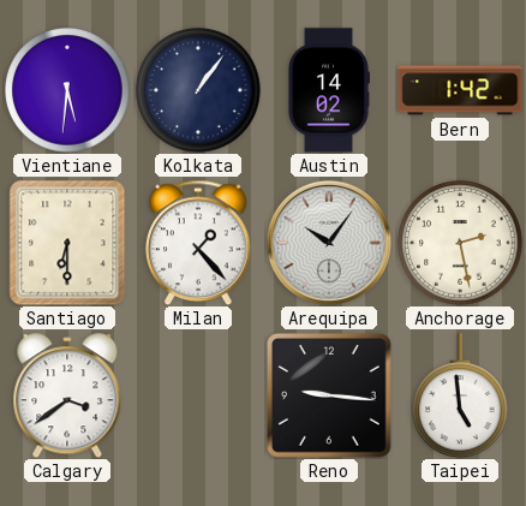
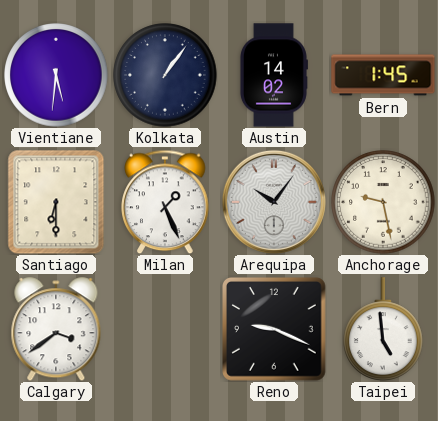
Bern: 1:42 -> 1:45 (383, 75)
Milan: 1:23 -> 1:26 (165, 202)
Anchorage: 2:28 -> 9:28 (383, 202)
Reno: 9:16 -> 9:19 (275, 330)
